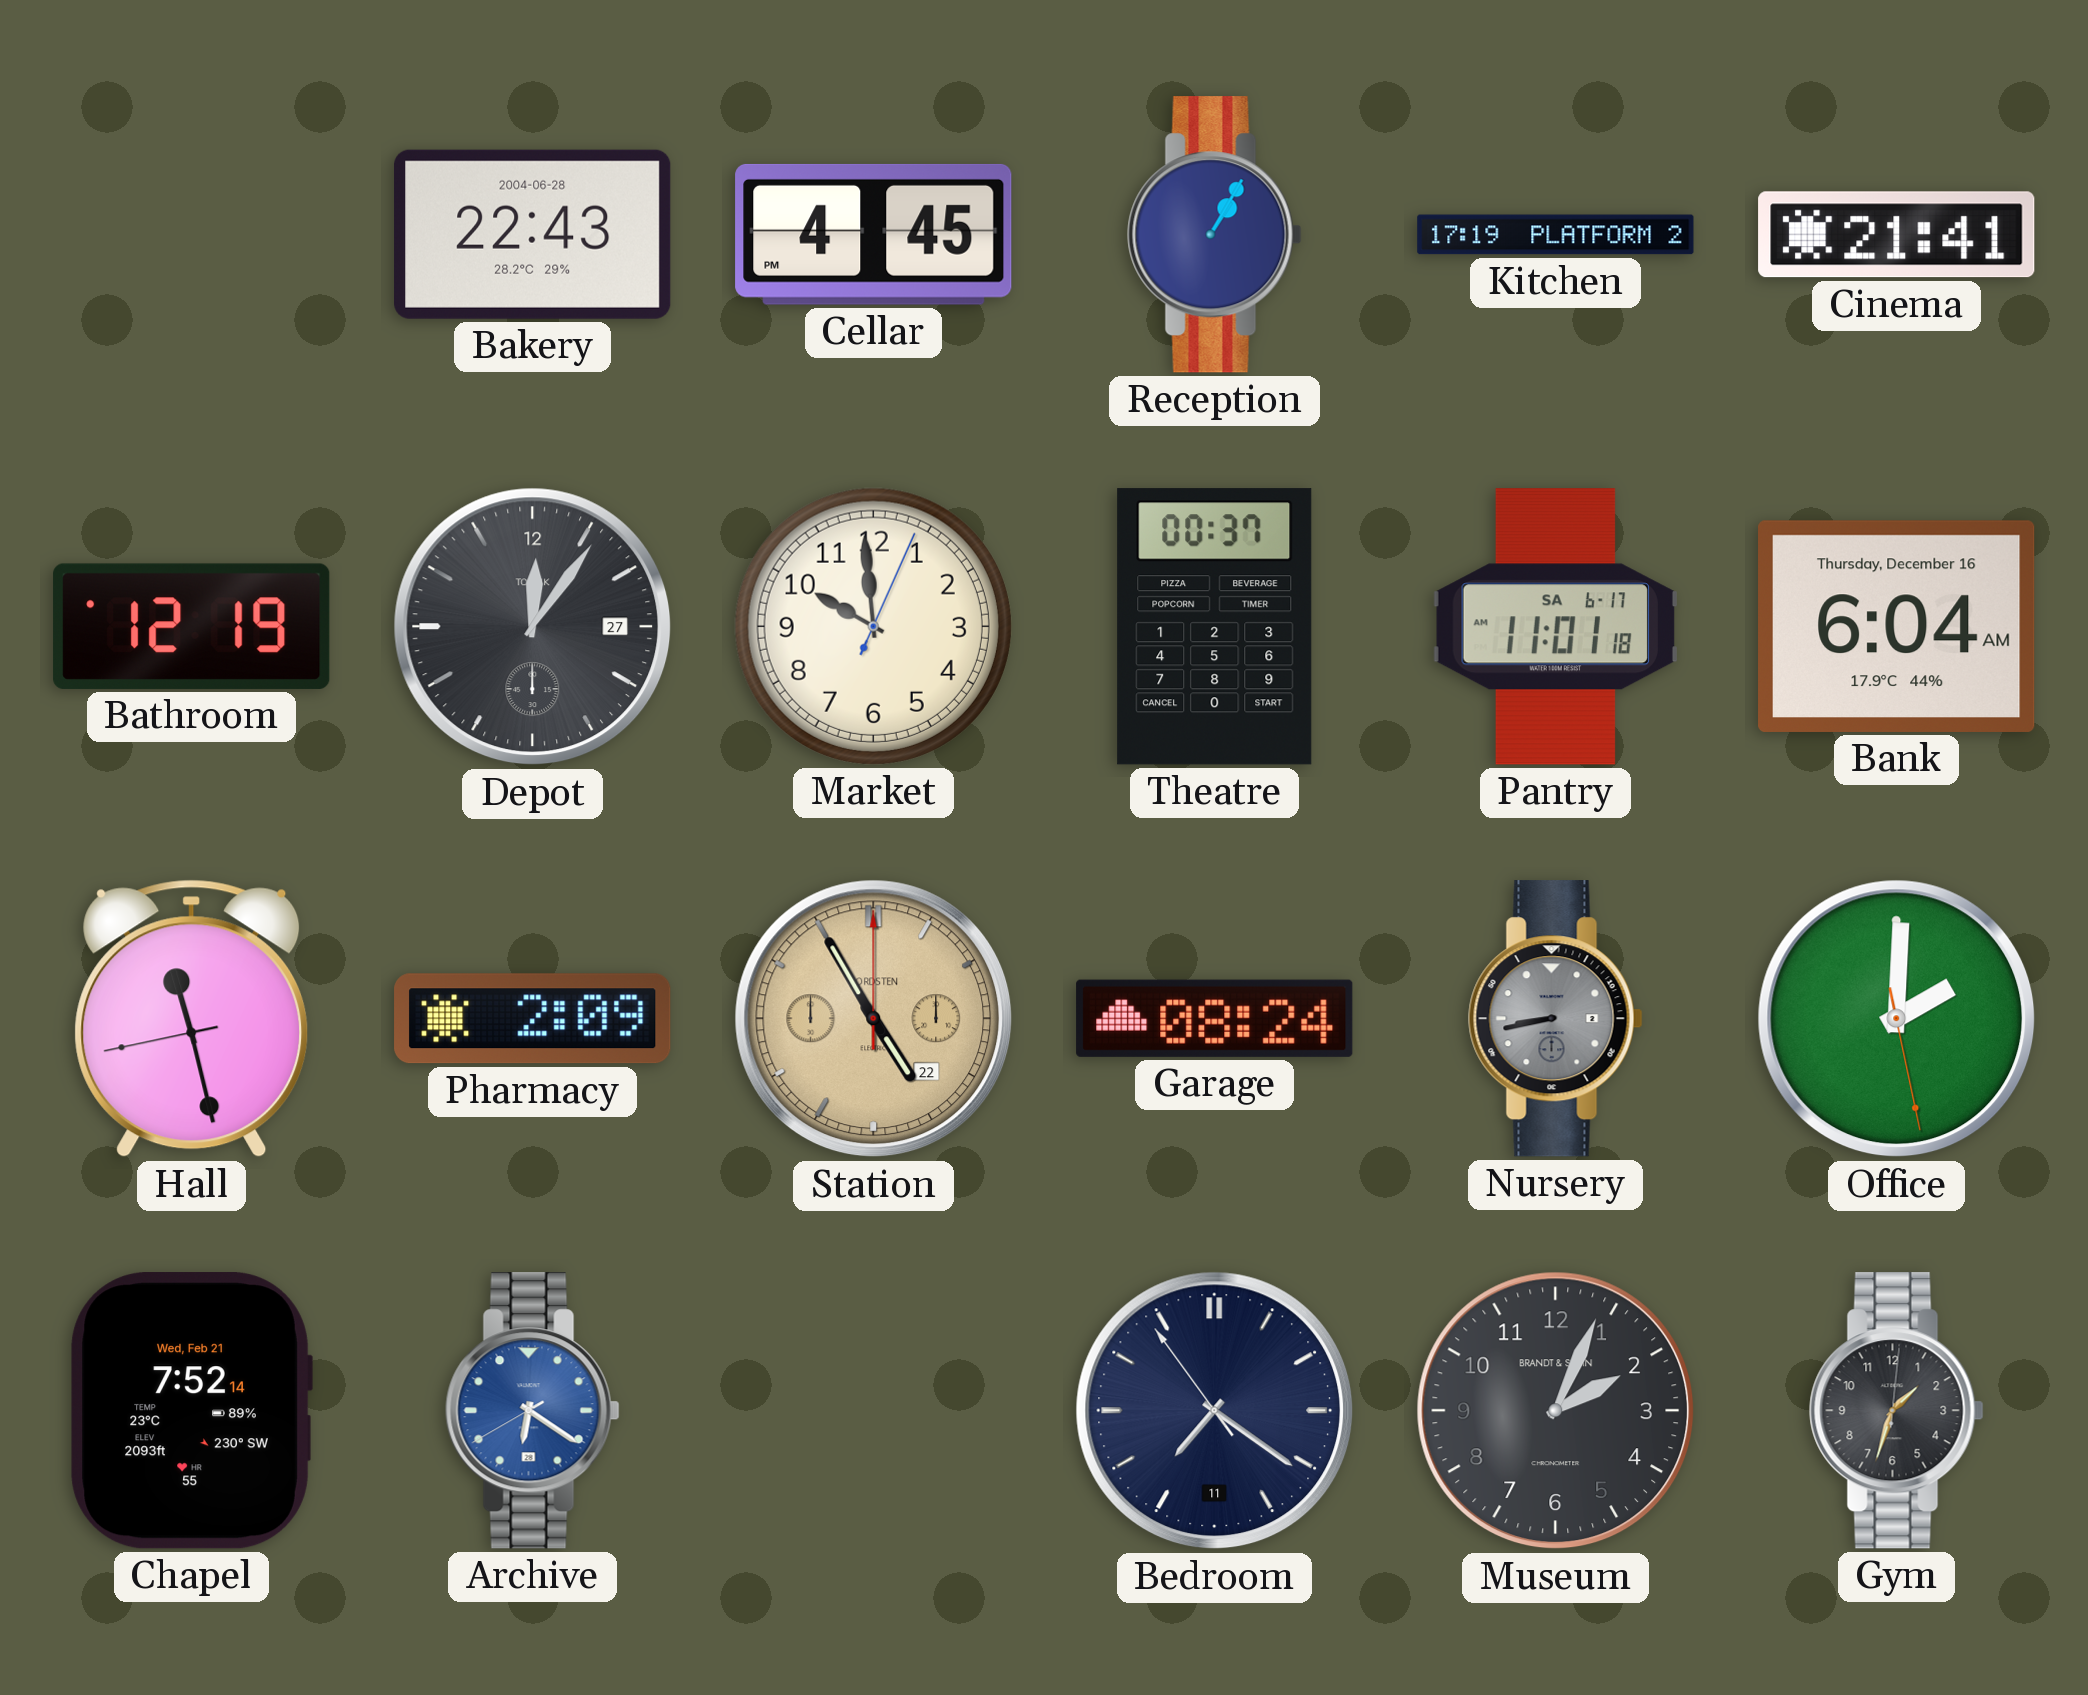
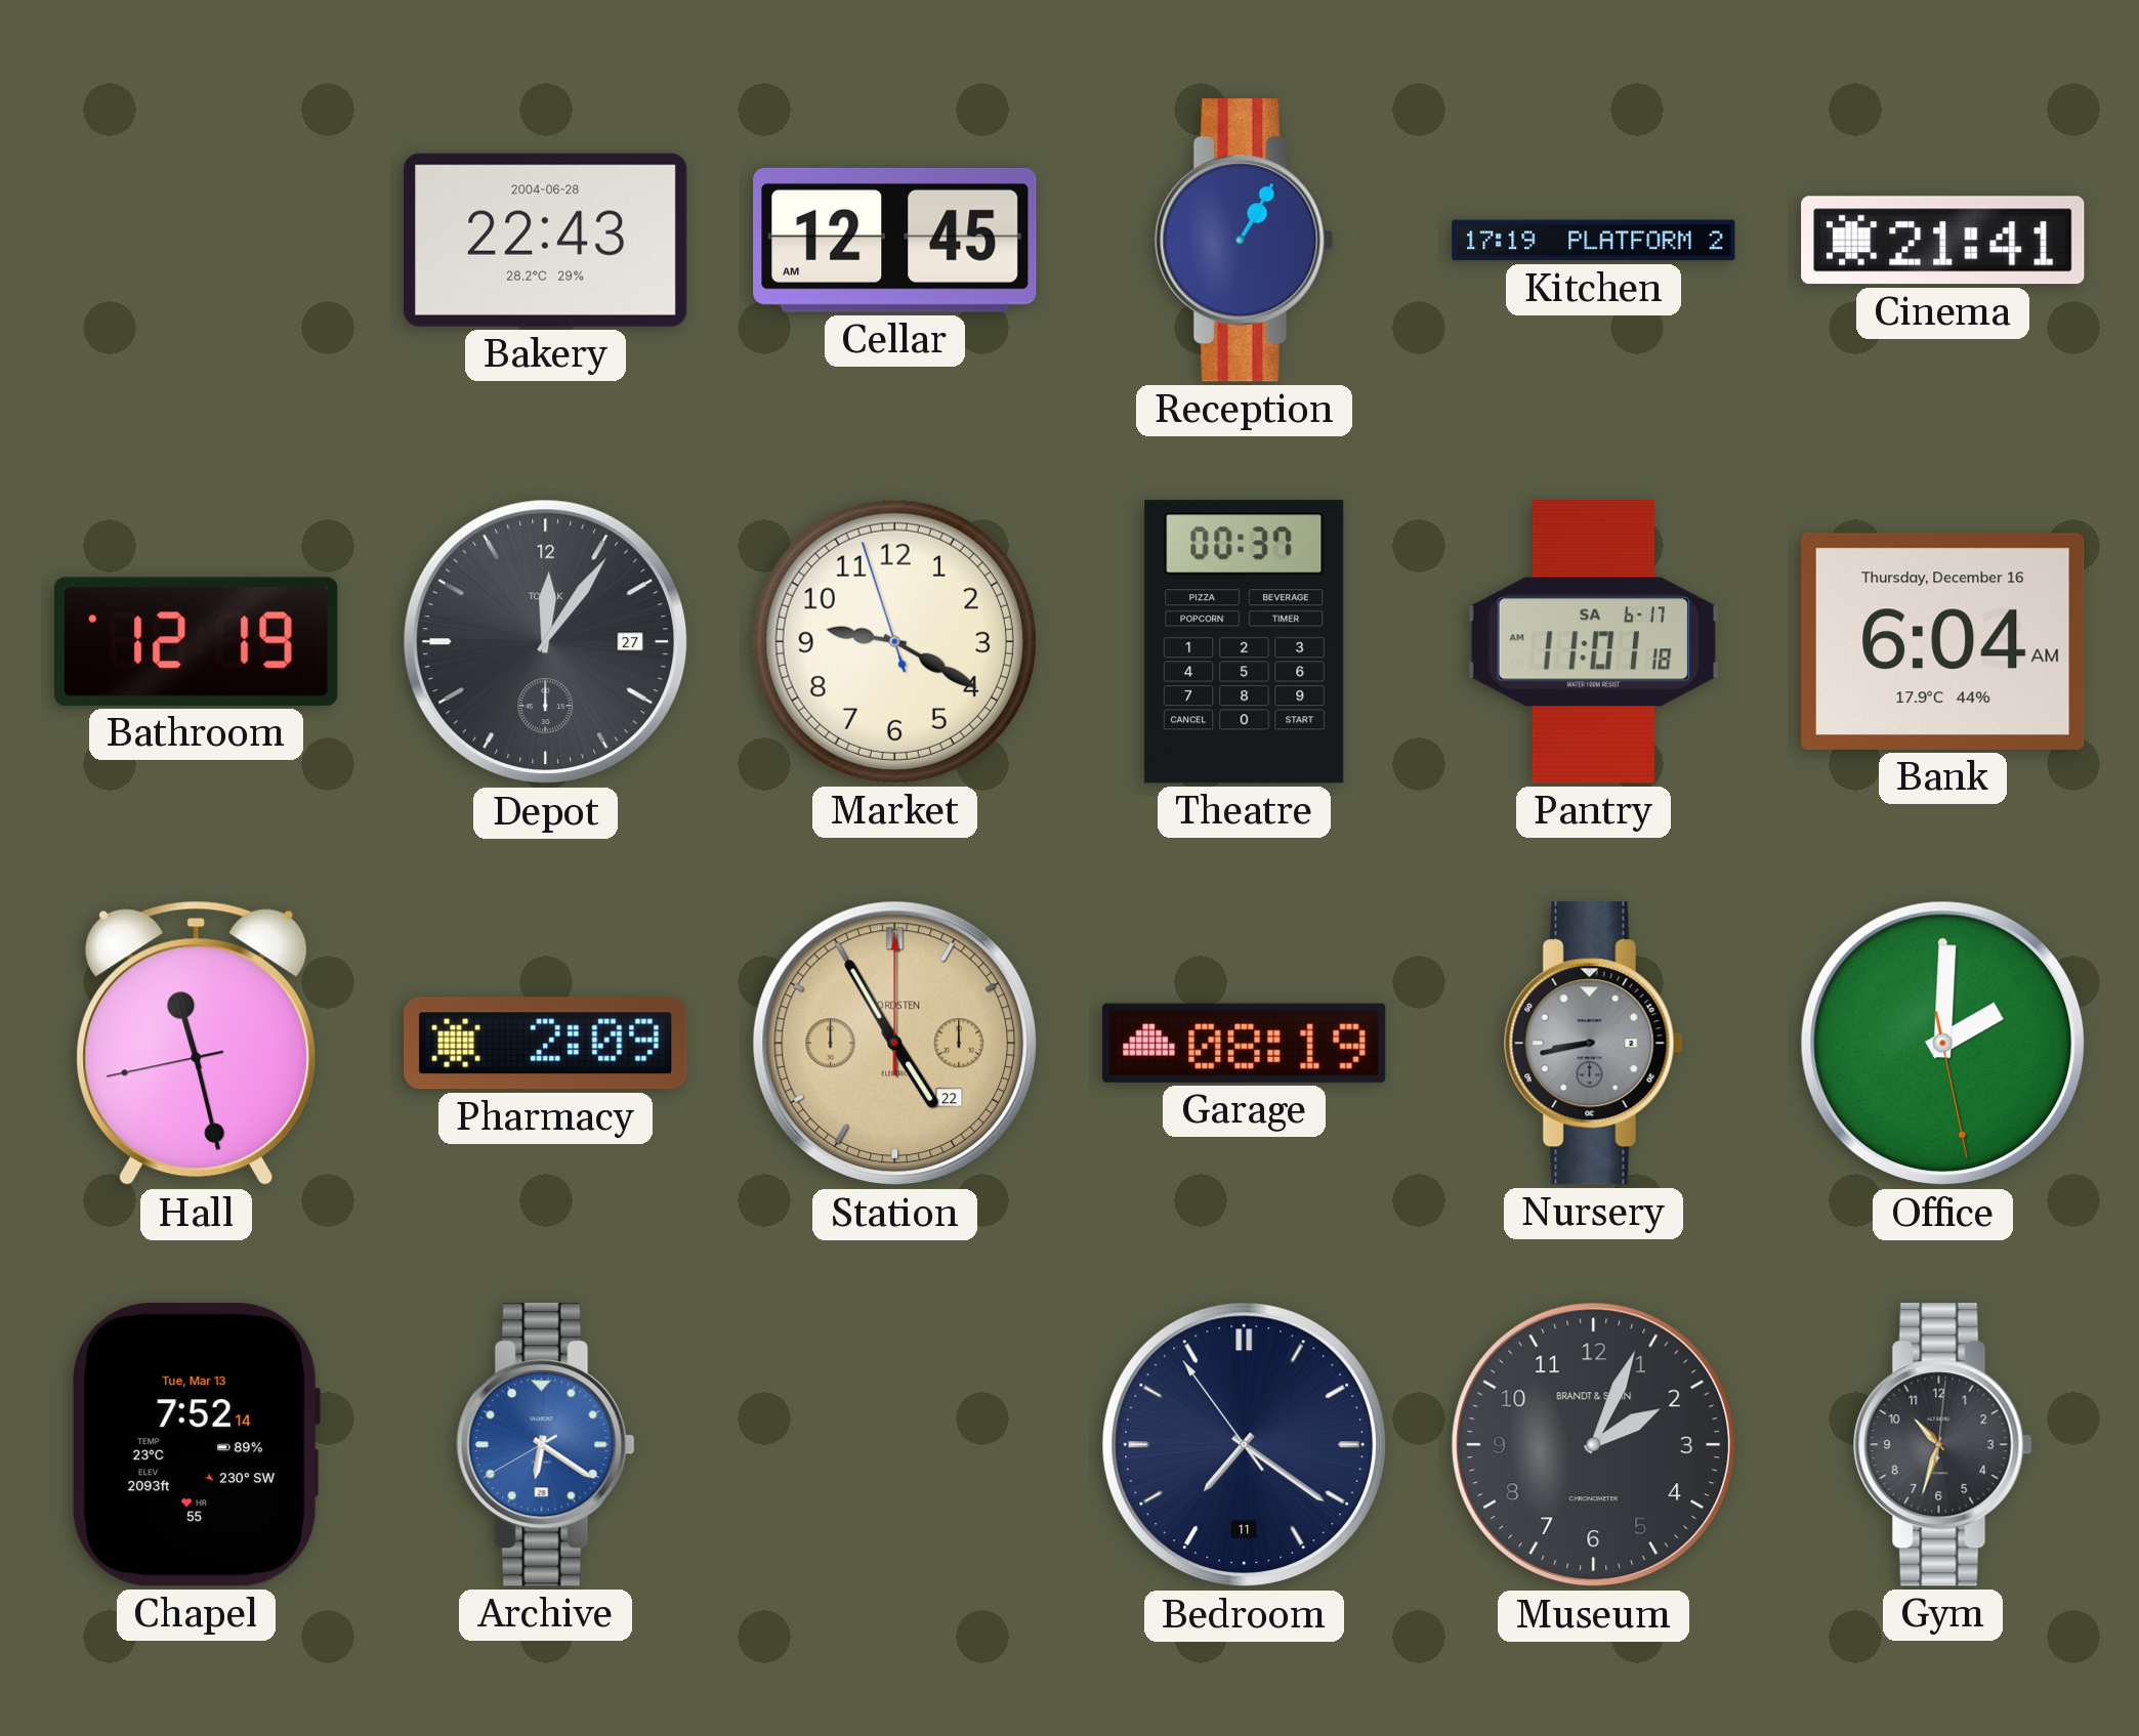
Cellar: 4:45 -> 12:45 (895, 240)
Market: 9:59 -> 9:19 (894, 641)
Garage: 08:24 -> 08:19 (1245, 1043)
Chapel date: Wed, Feb 21 -> Tue, Mar 13 (196, 1445)
Gym: 1:33 -> 10:33 (1942, 1445)
